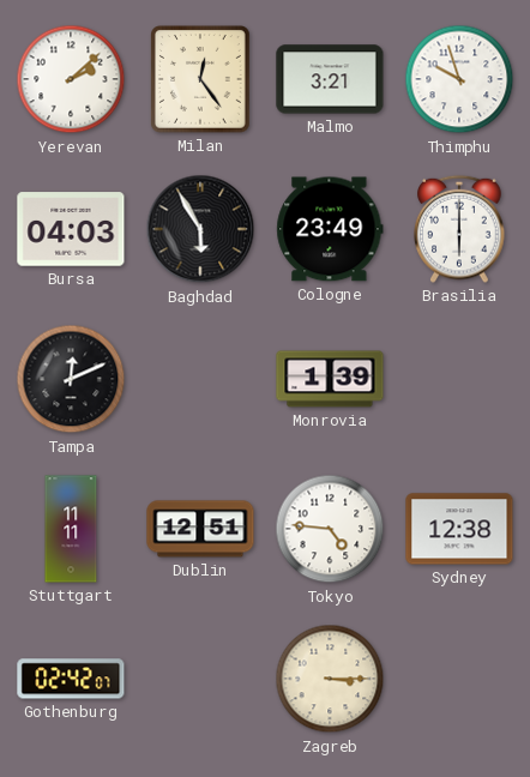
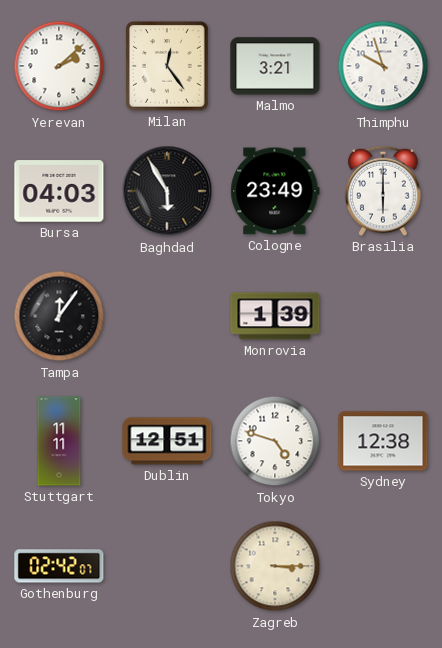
Tampa: 12:11 -> 12:06 (59, 316)
Tokyo: 4:46 -> 4:48 (275, 441)
